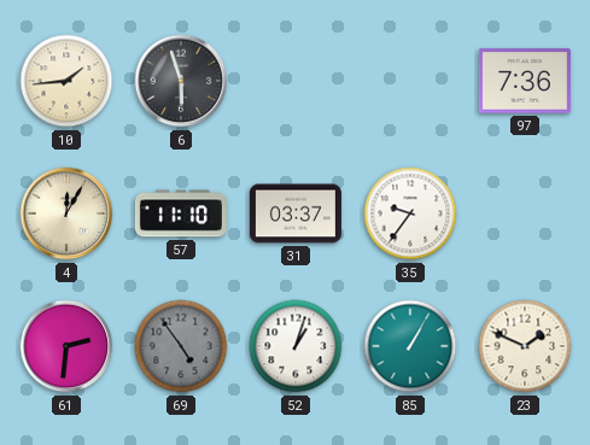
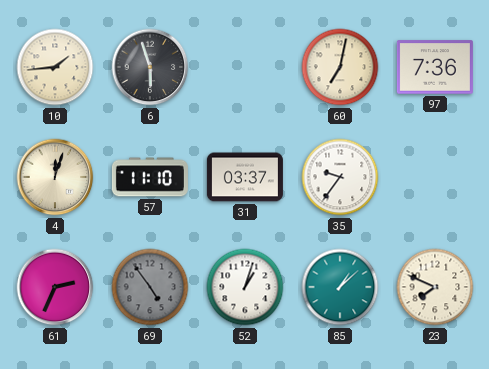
60: none -> 7:02 (340, 67)
4: 12:05 -> 12:03 (55, 177)
61: 2:31 -> 2:34 (55, 287)
85: 1:05 -> 1:08 (340, 287)
23: 1:49 -> 7:49 (435, 287)
